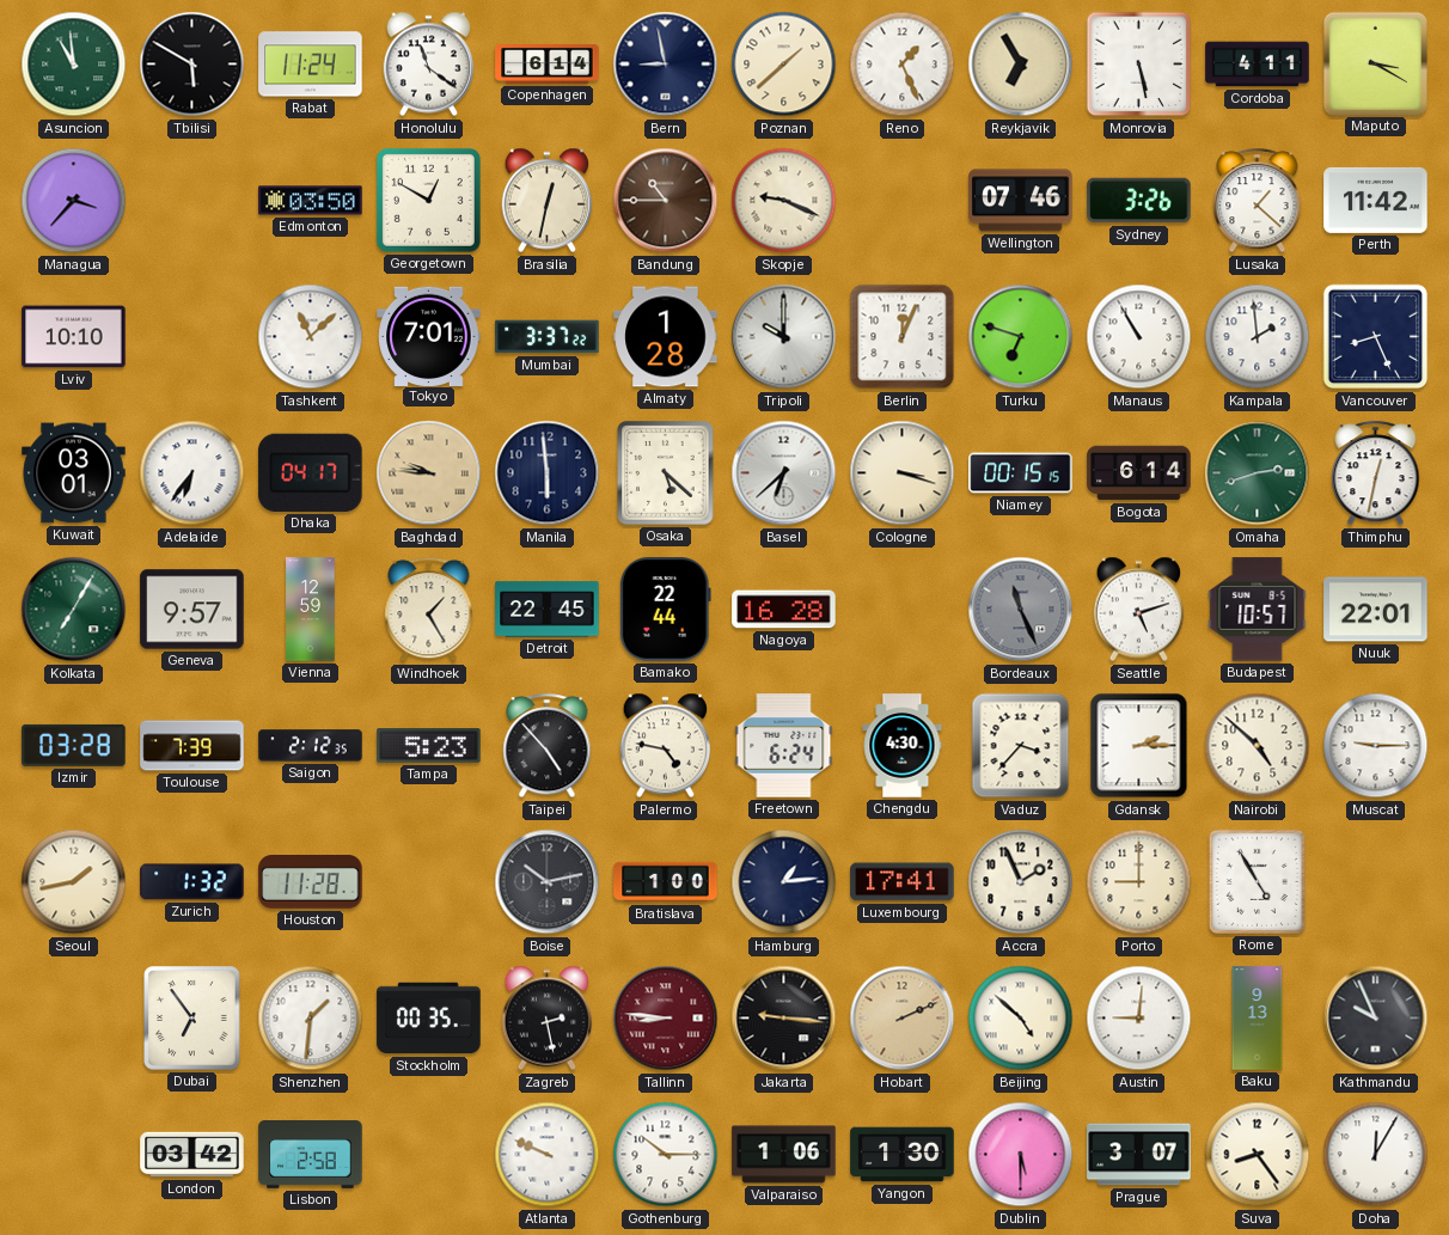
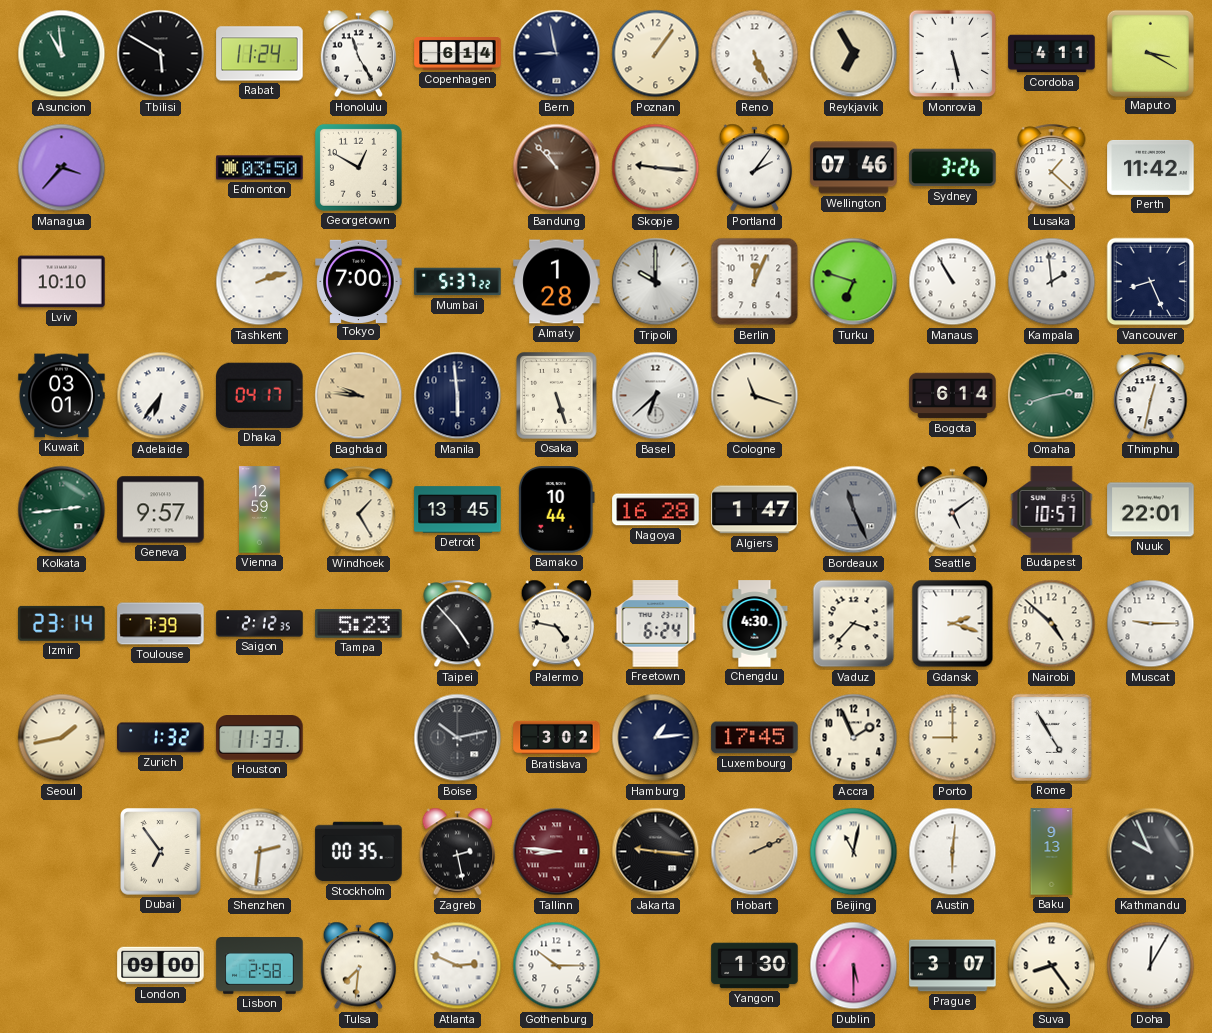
Honolulu: 11:21 -> 11:25 (359, 54)
Poznan: 1:38 -> 1:06 (656, 54)
Reno: 1:26 -> 5:26 (755, 54)
Brasilia: 12:32 -> none (548, 201)
Bandung: 10:45 -> 10:53 (557, 168)
Skopje: 9:19 -> 9:16 (656, 168)
Portland: none -> 2:06 (755, 168)
Tashkent: 11:08 -> 2:12 (260, 282)
Tokyo: 7:01 -> 7:00 (359, 281)
Mumbai: 3:37 -> 5:37 (458, 282)
Osaka: 5:22 -> 5:27 (557, 396)
Cologne: 3:18 -> 11:18 (755, 396)
Niamey: 00:15 -> none (1021, 473)
Kolkata: 7:05 -> 2:44 (62, 510)
Detroit: 22:45 -> 13:45 (458, 510)
Bamako: 22:44 -> 10:44 (556, 510)
Algiers: none -> 1:47 (755, 510)
Seattle: 5:12 -> 5:09 (953, 510)
Izmir: 03:28 -> 23:14 (62, 623)
Gdansk: 2:15 -> 2:18 (953, 624)
Houston: 11:28 -> 11:33 (260, 738)
Bratislava: 1:00 -> 3:02 (557, 738)
Luxembourg: 17:41 -> 17:45 (755, 738)
Shenzhen: 1:31 -> 2:31 (260, 852)
Beijing: 4:52 -> 11:02 (854, 852)
Austin: 9:01 -> 6:01 (953, 852)
London: 03:42 -> 09:00 (161, 966)
Tulsa: none -> 7:31 (359, 966)
Atlanta: 9:49 -> 2:49 (458, 966)
Valparaiso: 1:06 -> none (784, 1155)
